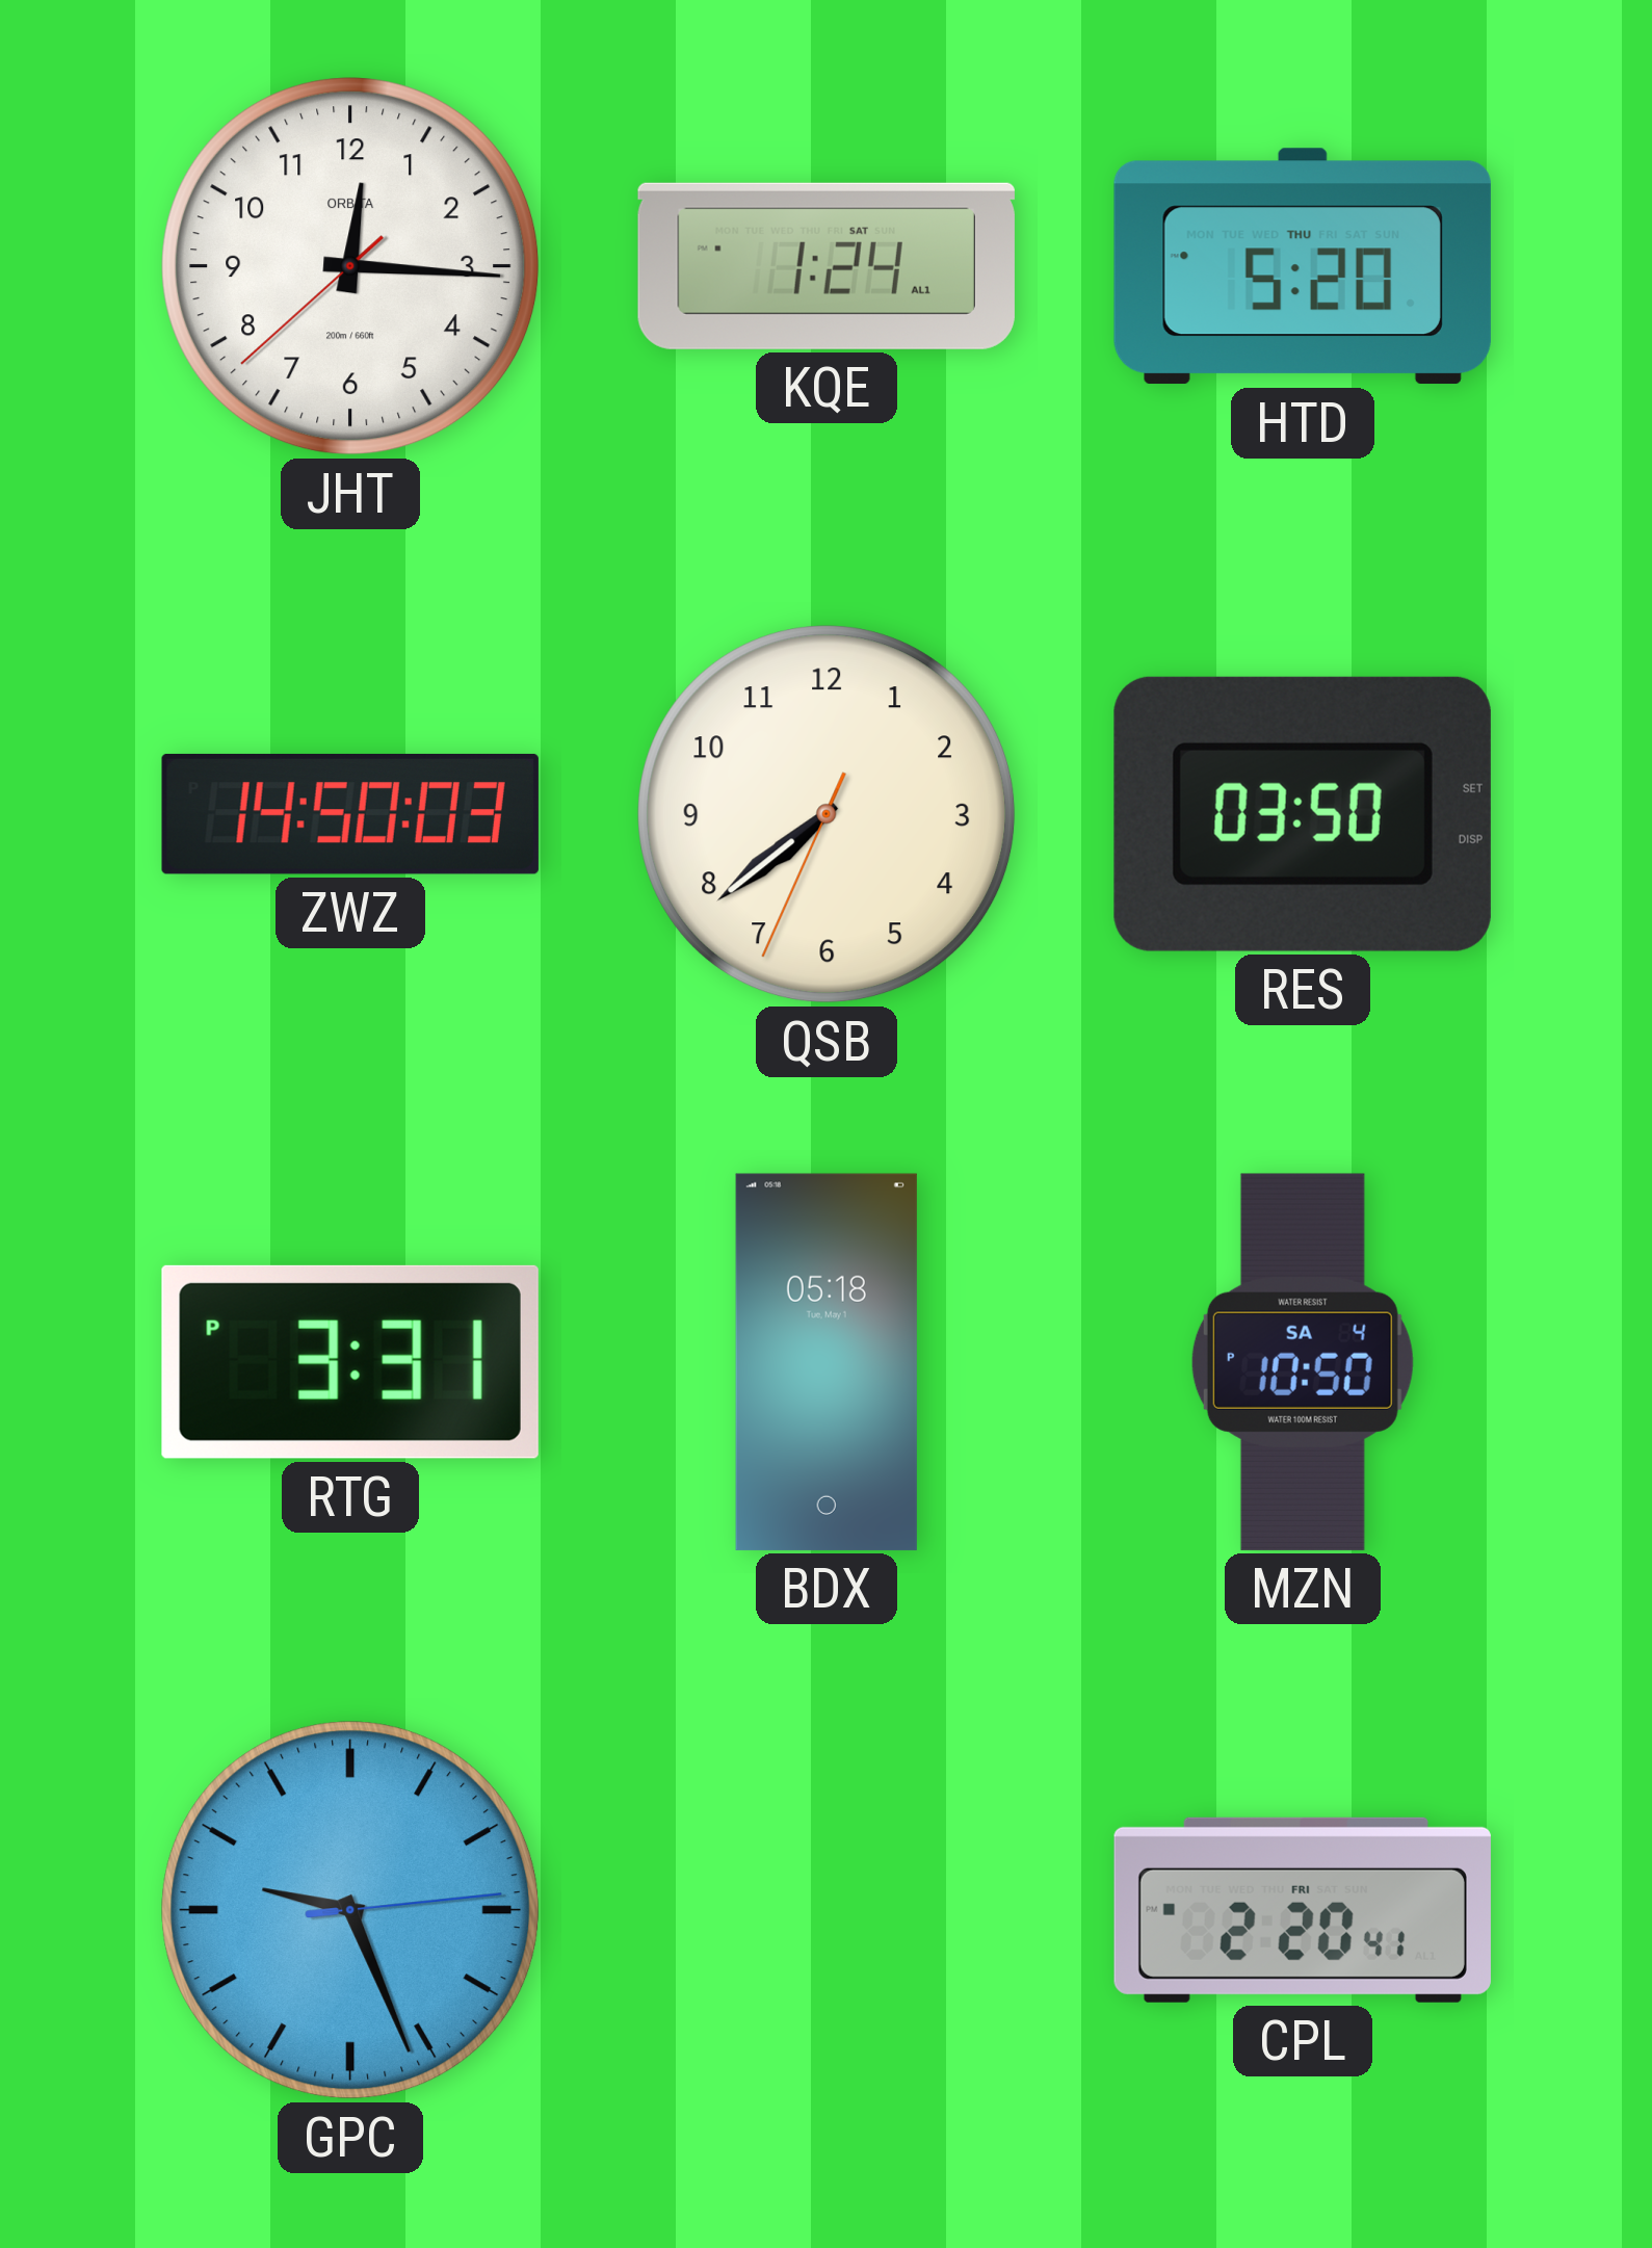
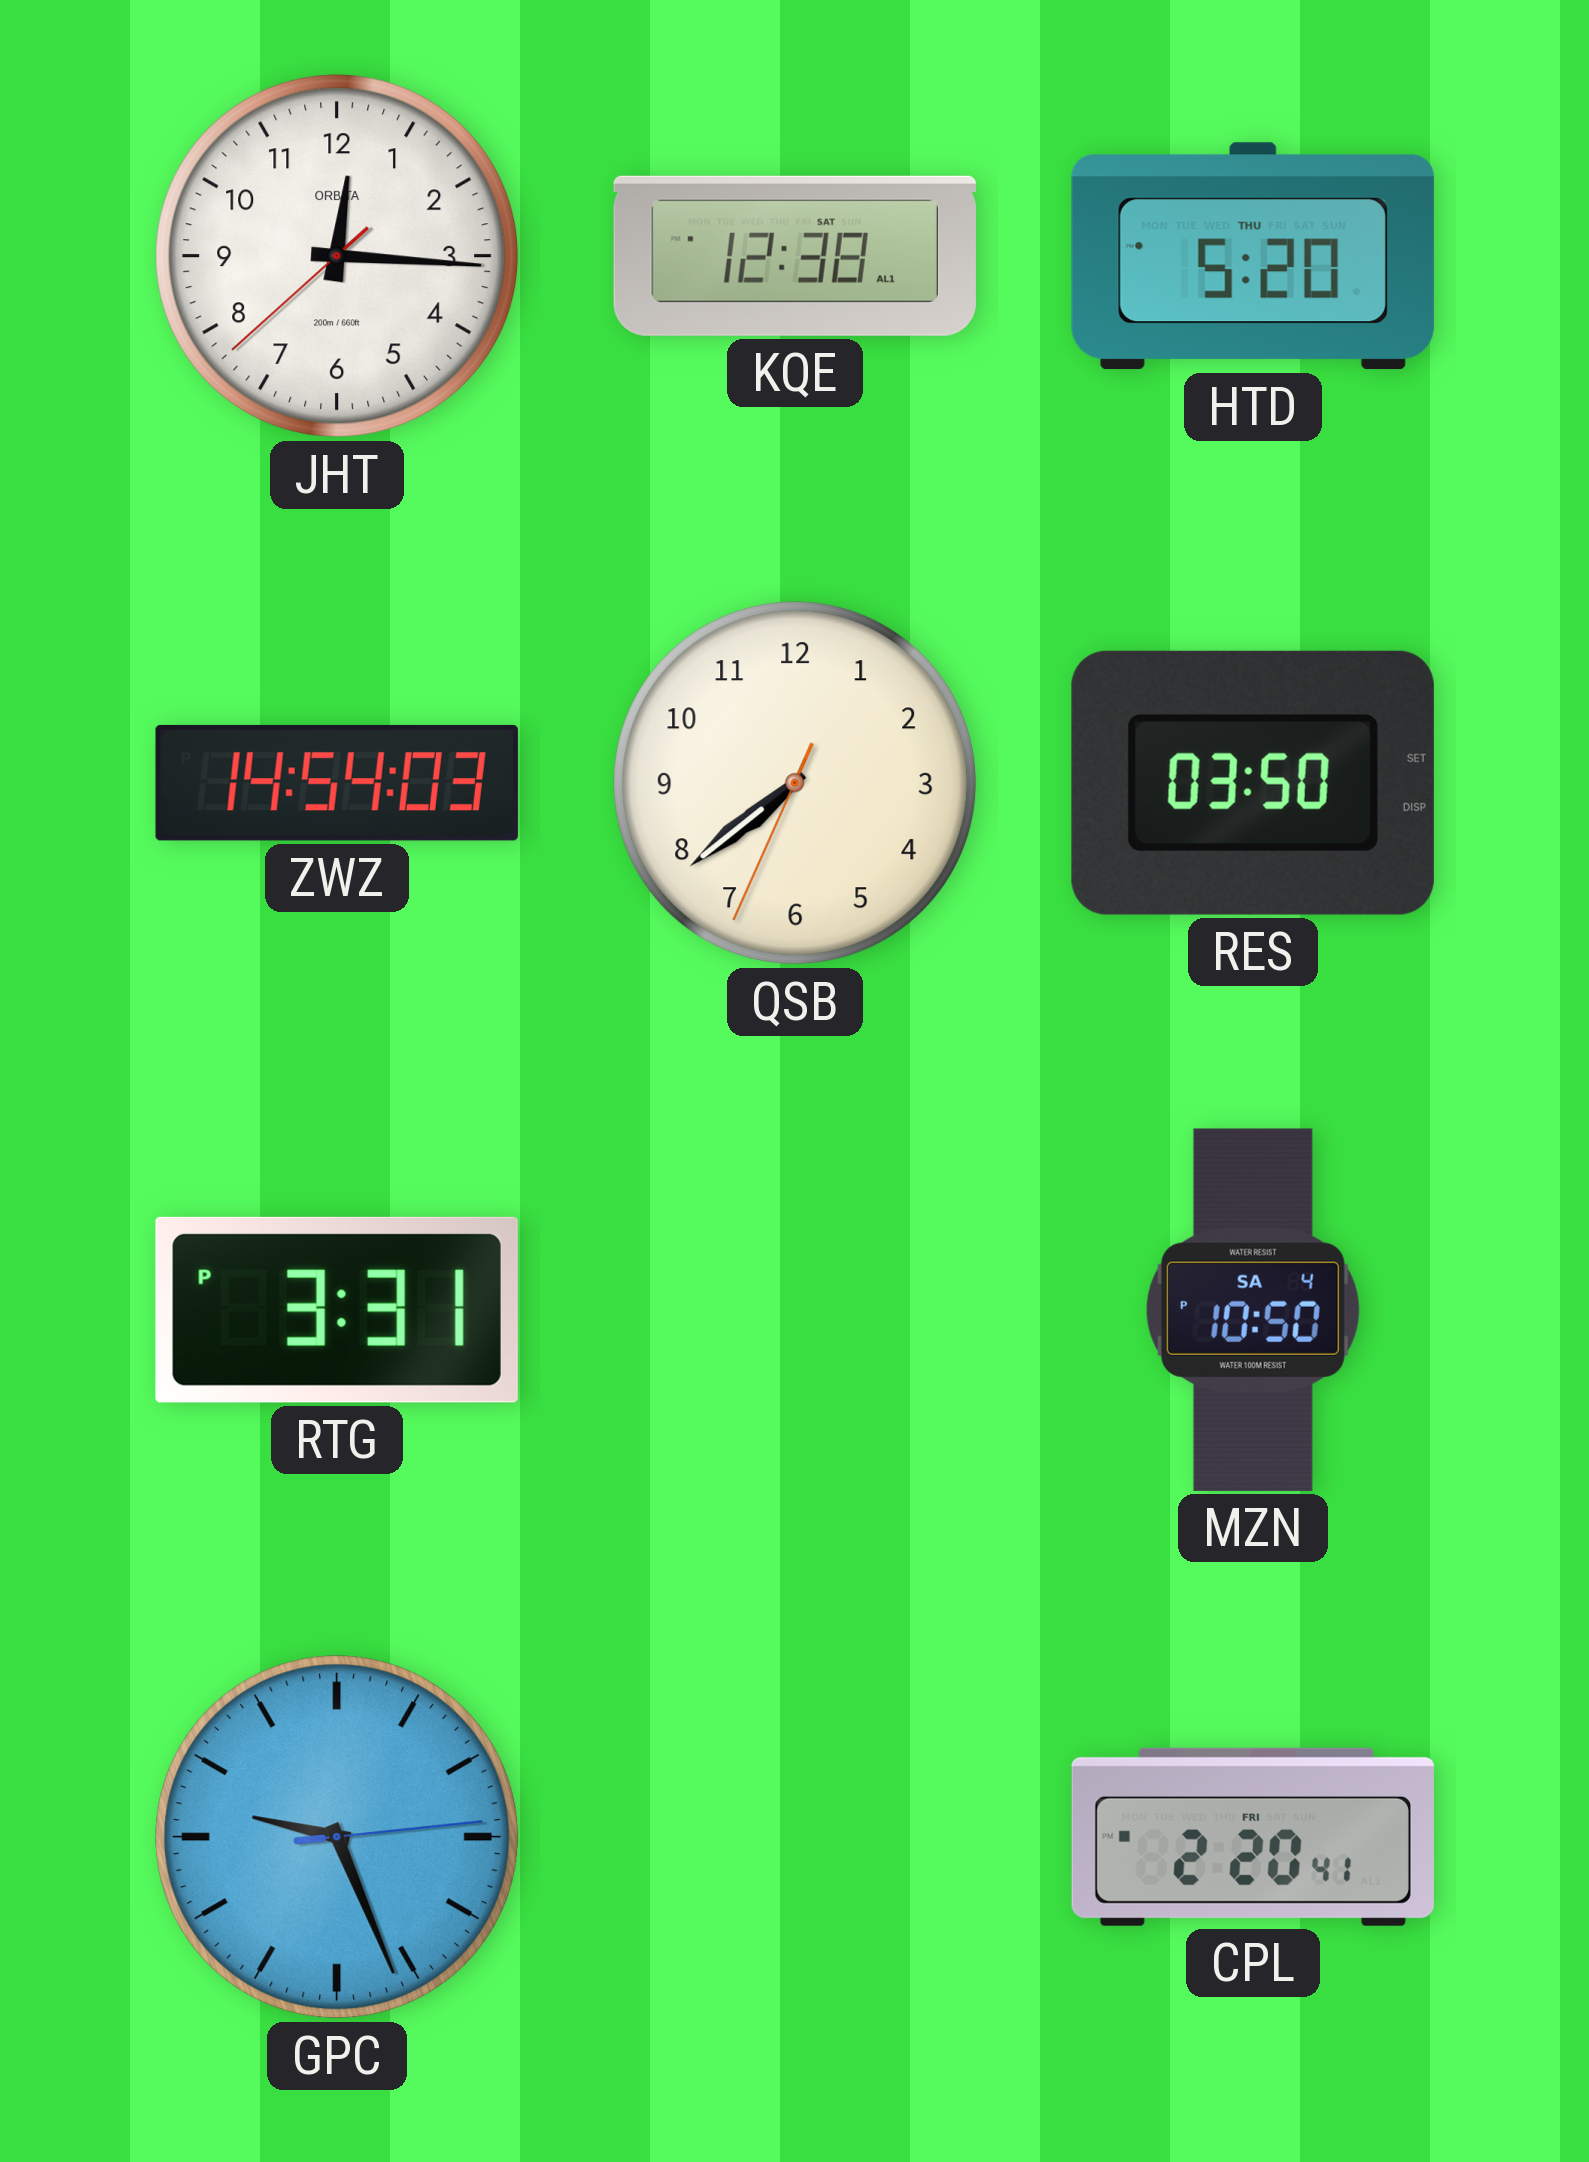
KQE: 1:24 -> 12:38 (795, 256)
ZWZ: 14:50 -> 14:54 (337, 783)
BDX: 05:18 -> none (827, 1362)
